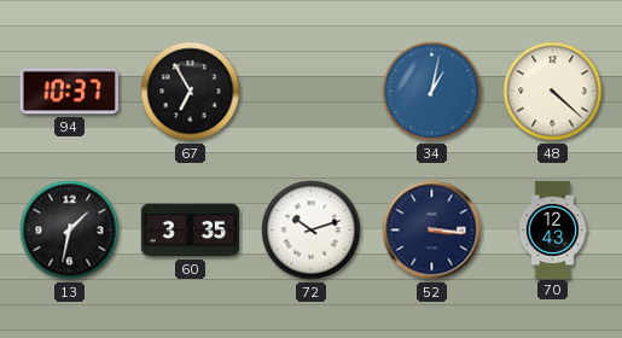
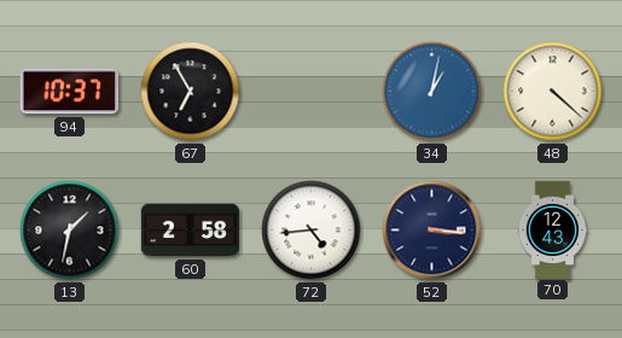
60: 3:35 -> 2:58 (190, 231)
72: 10:12 -> 4:44 (312, 231)
